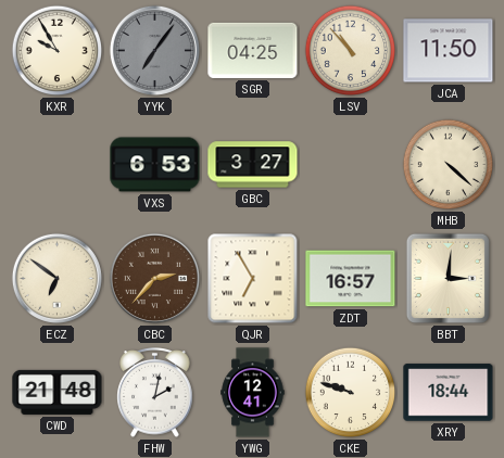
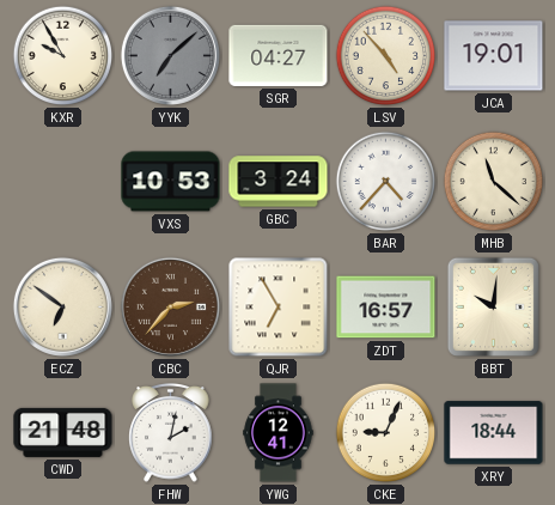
YYK: 7:06 -> 7:08 (170, 55)
SGR: 04:25 -> 04:27 (279, 55)
LSV: 10:53 -> 4:53 (386, 56)
JCA: 11:50 -> 19:01 (494, 56)
VXS: 6:53 -> 10:53 (171, 182)
GBC: 3:27 -> 3:24 (279, 182)
BAR: none -> 4:37 (386, 182)
MHB: 4:22 -> 11:22 (494, 182)
BBT: 3:01 -> 10:01 (493, 306)
CKE: 9:48 -> 9:04 (386, 433)
